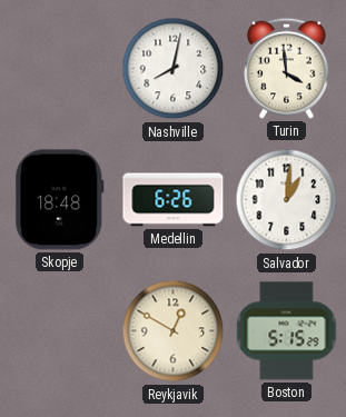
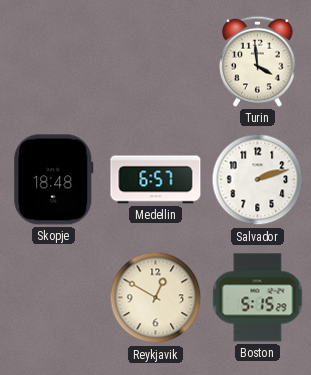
Nashville: 8:02 -> none (174, 69)
Medellin: 6:26 -> 6:57 (156, 180)
Salvador: 1:01 -> 2:12 (258, 180)
